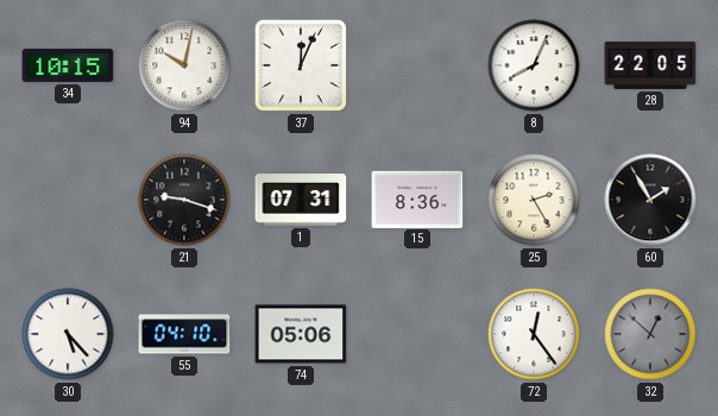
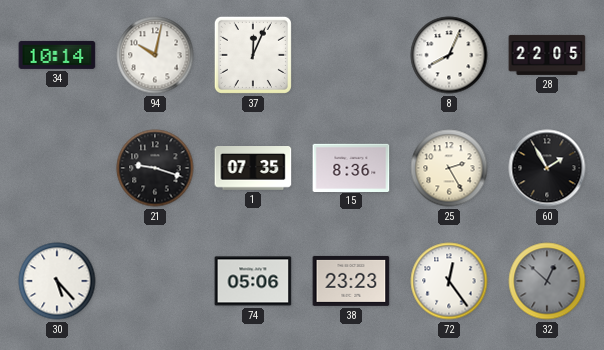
34: 10:15 -> 10:14 (57, 55)
1: 07:31 -> 07:35 (253, 169)
55: 04:10 -> none (184, 334)
38: none -> 23:23 (351, 281)
